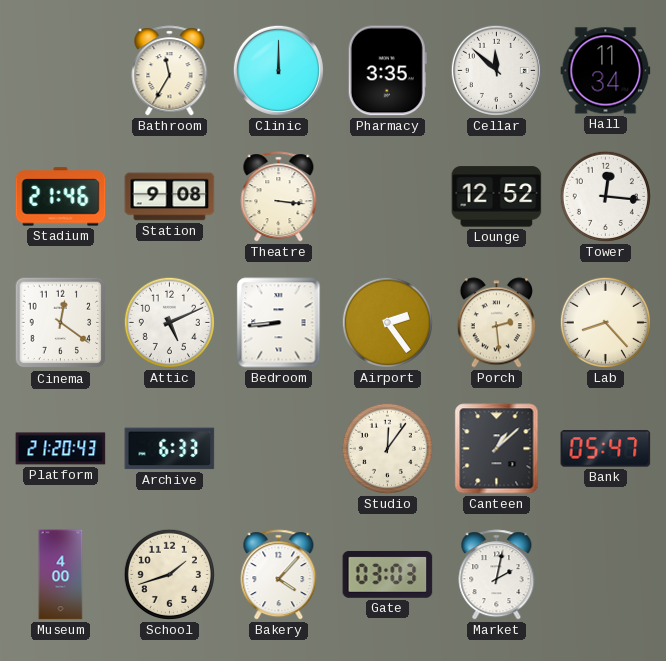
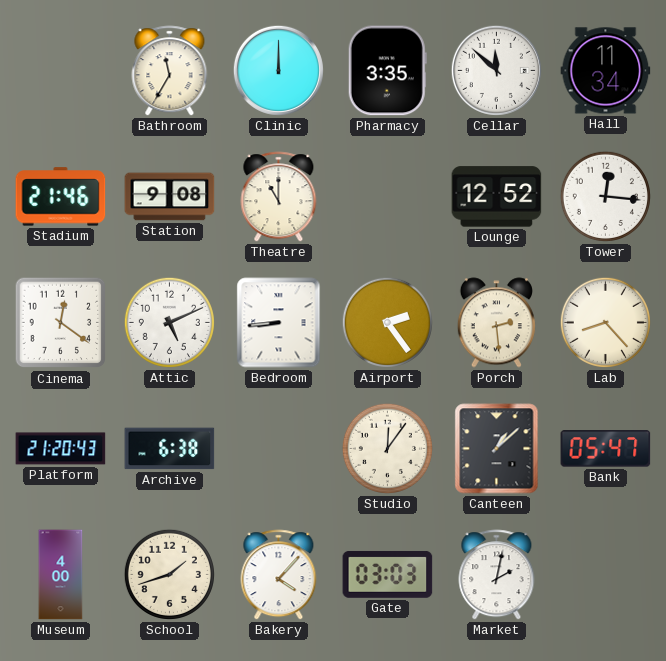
Theatre: 3:16 -> 11:00 (279, 197)
Archive: 6:33 -> 6:38 (170, 449)
